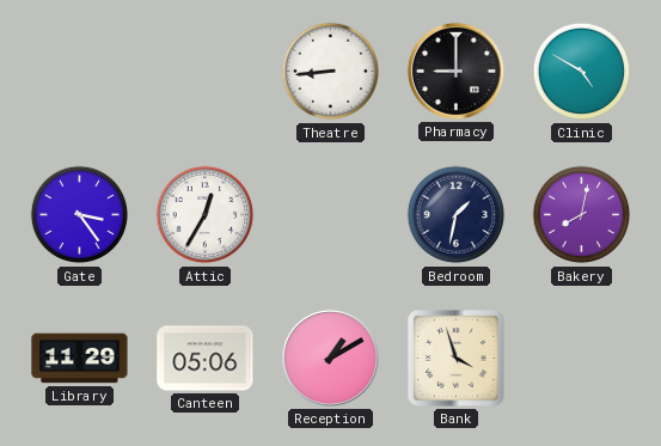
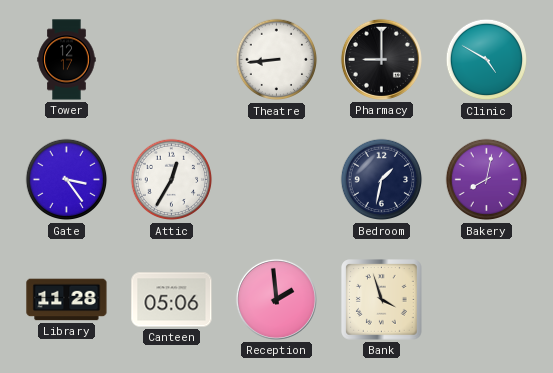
Tower: none -> 12:17 (67, 60)
Library: 11:29 -> 11:28 (67, 300)
Reception: 1:10 -> 1:59 (276, 299)
